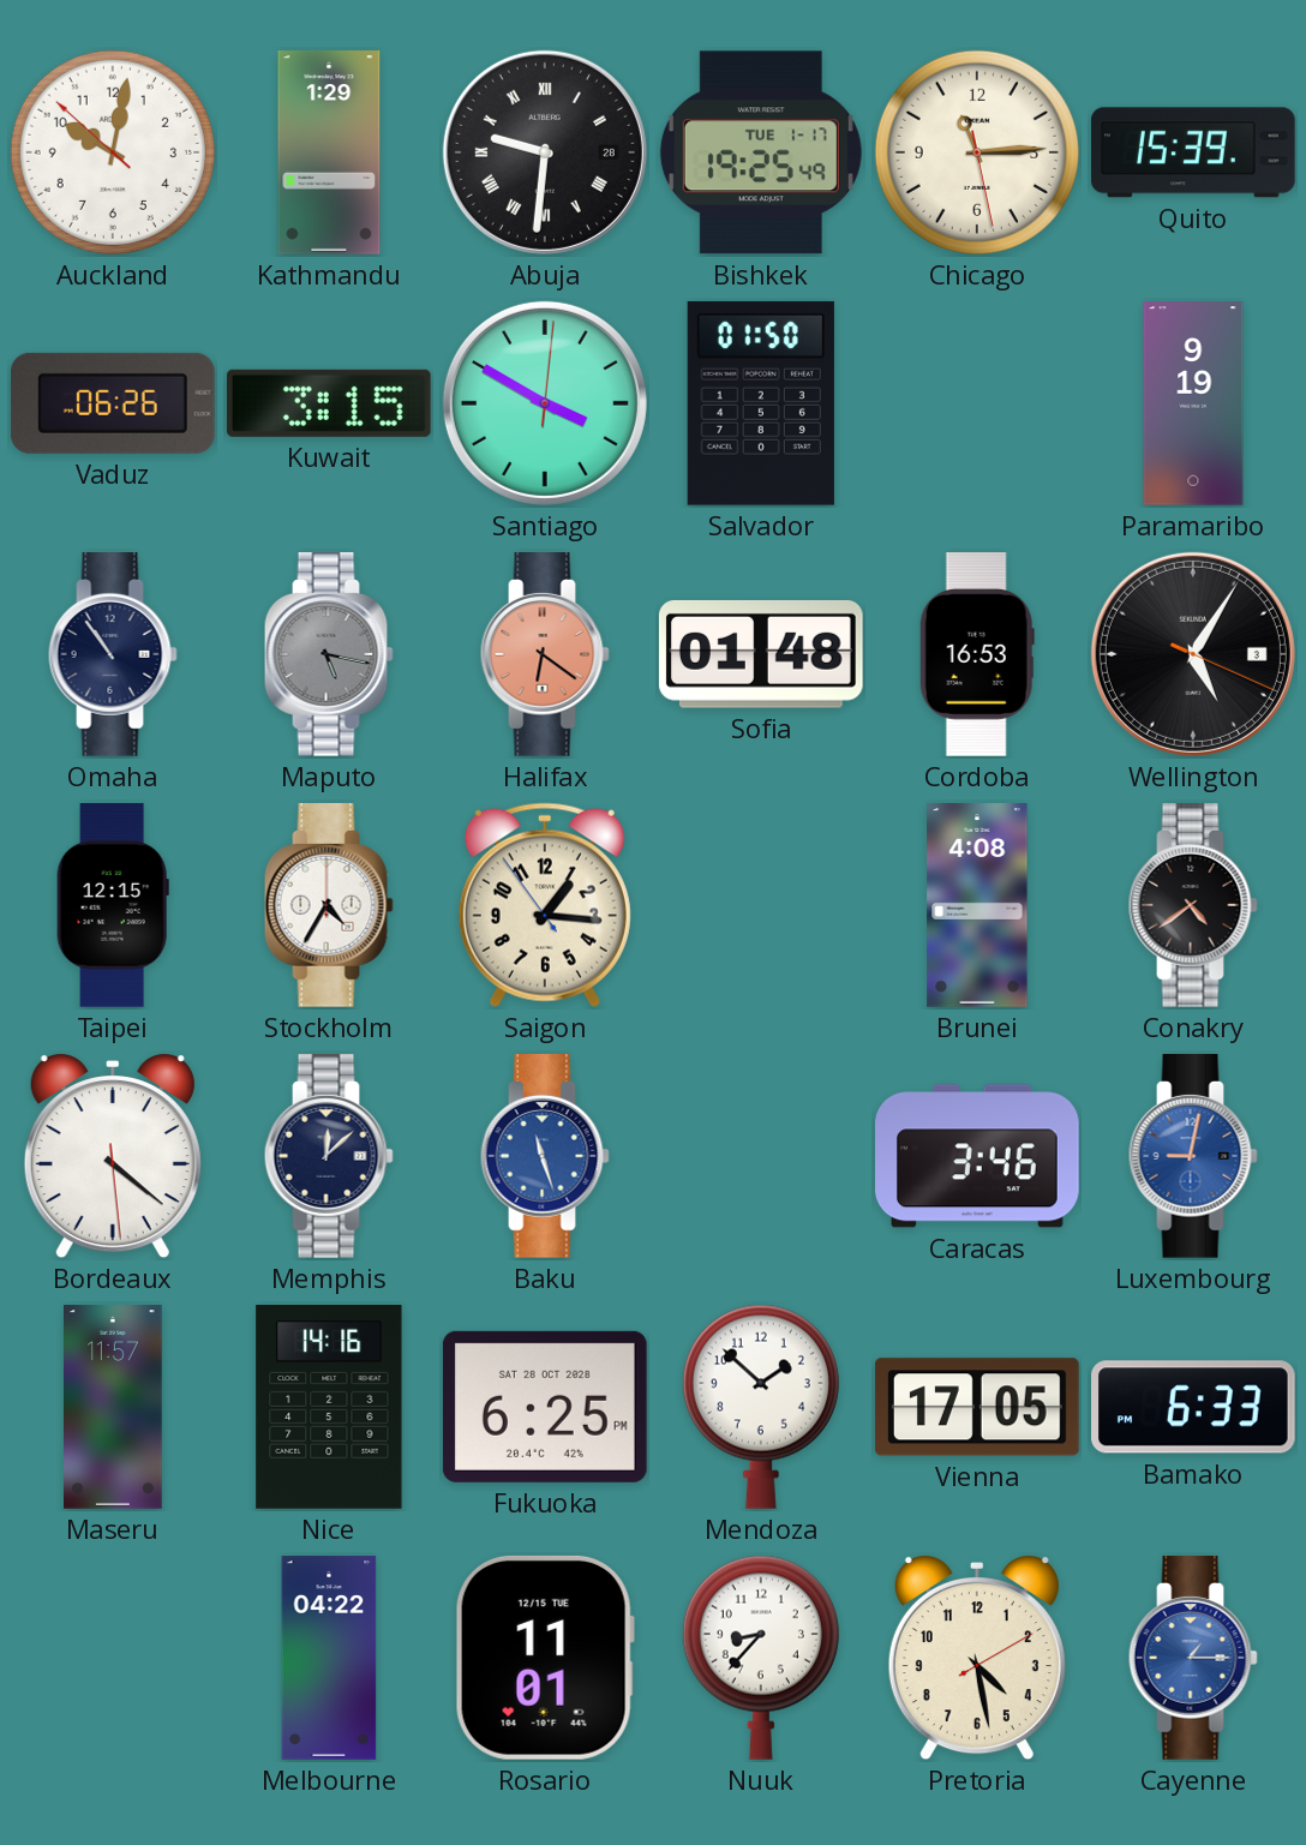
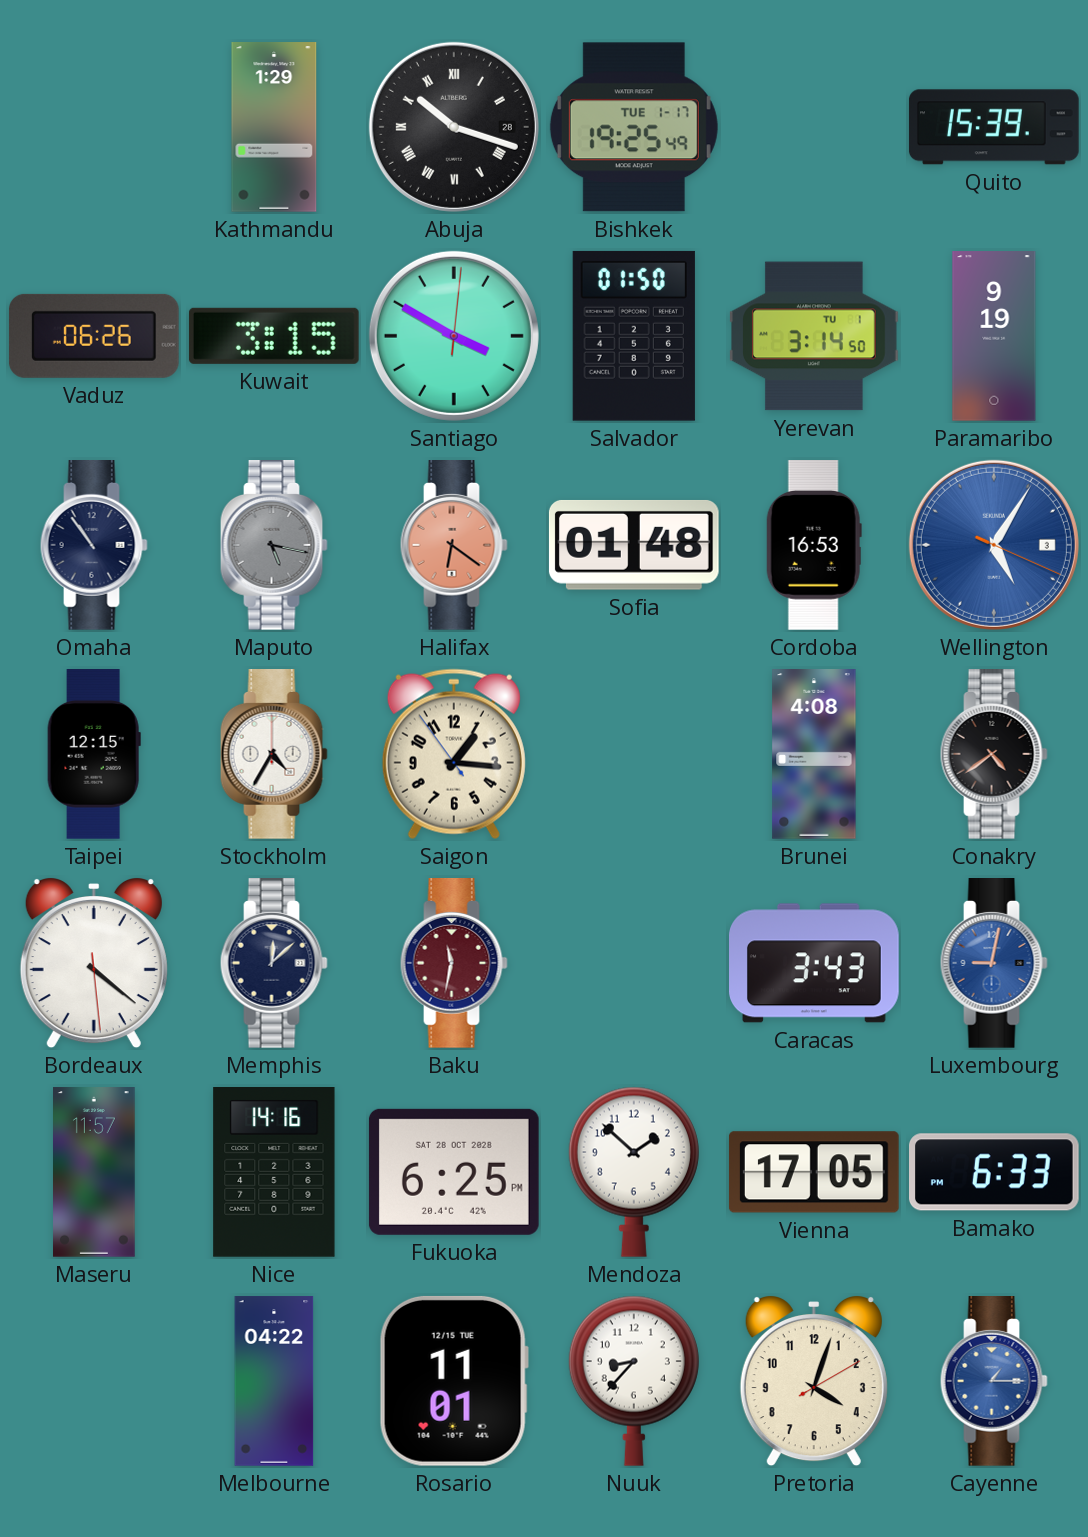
Auckland: 10:01 -> none (113, 152)
Abuja: 9:31 -> 10:18 (454, 127)
Chicago: 11:14 -> none (977, 152)
Yerevan: none -> 3:14 (815, 336)
Wellington dial: black -> blue (994, 545)
Baku: 11:27 -> 11:32 (454, 964)
Baku dial: blue -> burgundy (454, 964)
Caracas: 3:46 -> 3:43 (815, 963)
Pretoria: 4:28 -> 4:03 (814, 1382)
